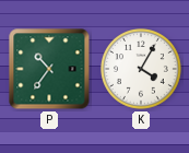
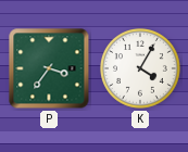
P: 10:36 -> 3:36 (49, 68)
